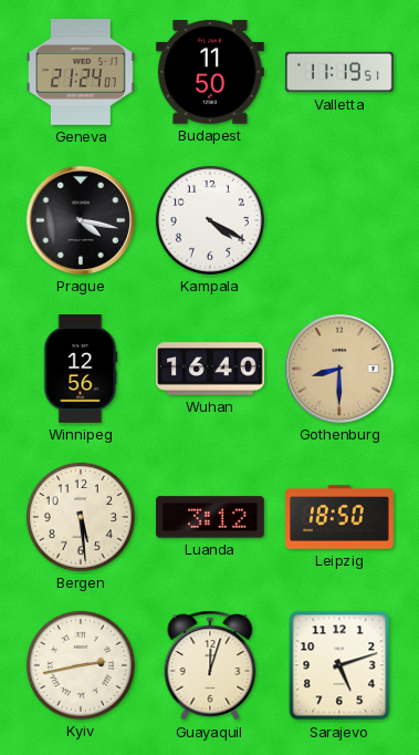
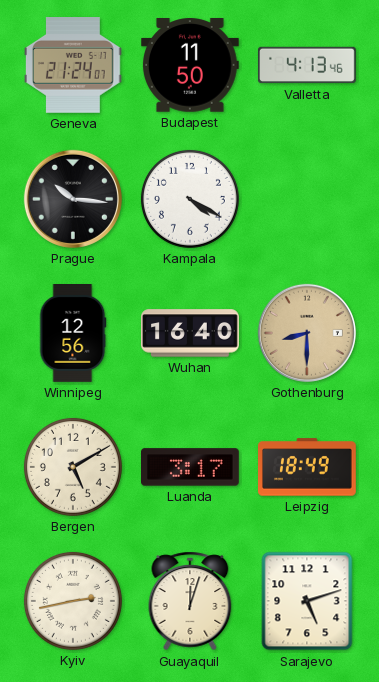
Valletta: 11:19 -> 4:13 (308, 65)
Prague: 4:17 -> 10:16 (73, 199)
Bergen: 5:29 -> 5:10 (73, 467)
Luanda: 3:12 -> 3:17 (191, 467)
Leipzig: 18:50 -> 18:49 (308, 467)
